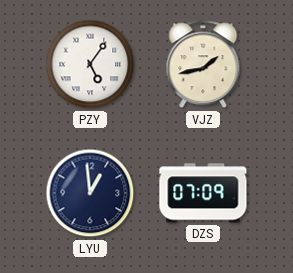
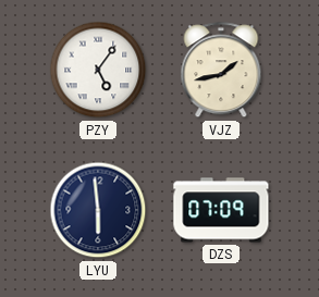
LYU: 12:59 -> 5:59 (98, 210)
